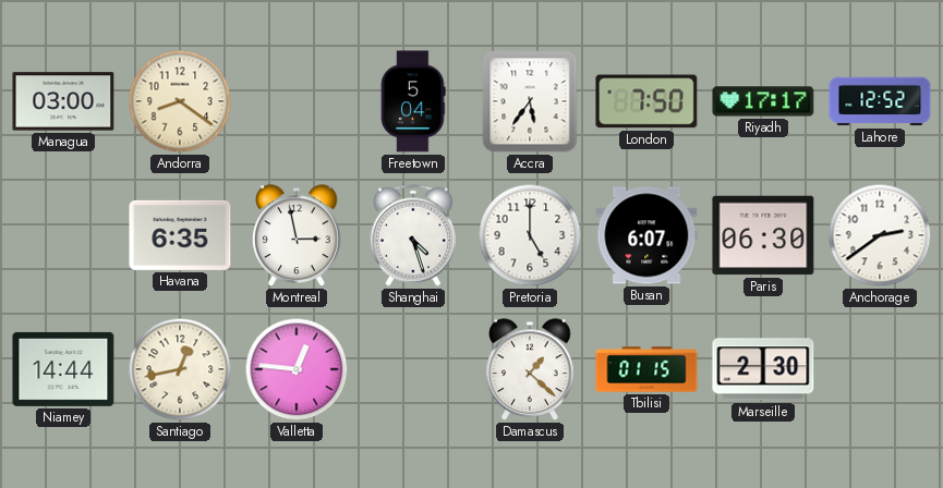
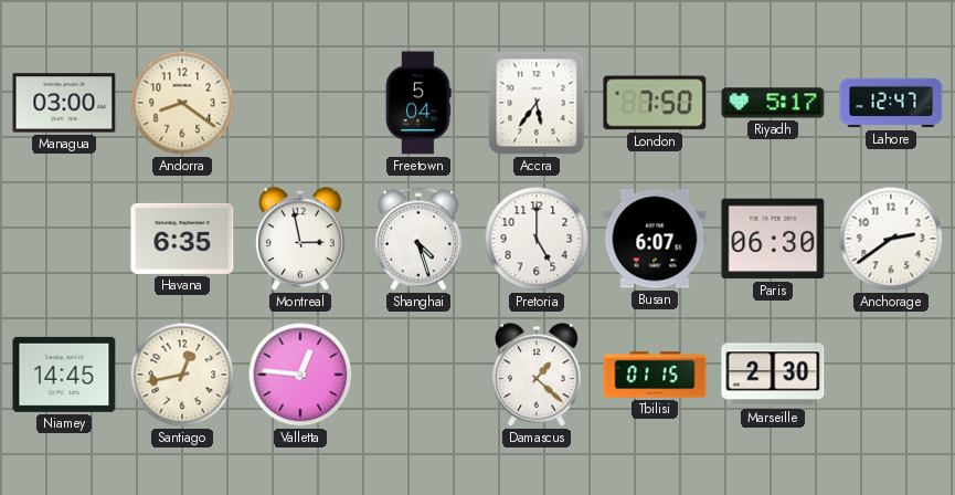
Riyadh: 17:17 -> 5:17 (773, 103)
Lahore: 12:52 -> 12:47 (891, 103)
Niamey: 14:44 -> 14:45 (64, 375)
